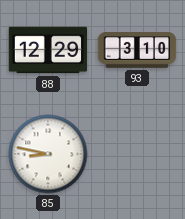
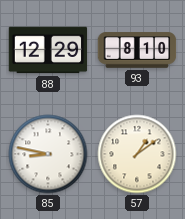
93: 3:10 -> 8:10 (137, 50)
57: none -> 1:09 (137, 154)
